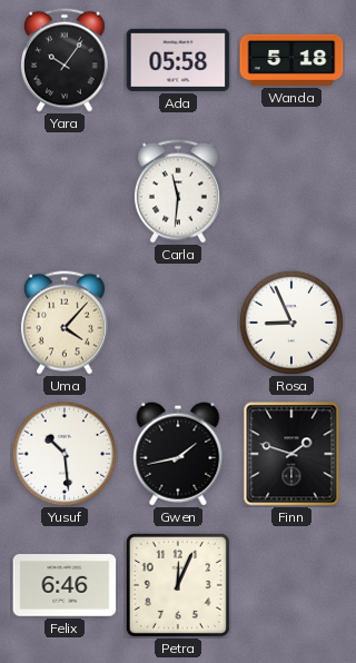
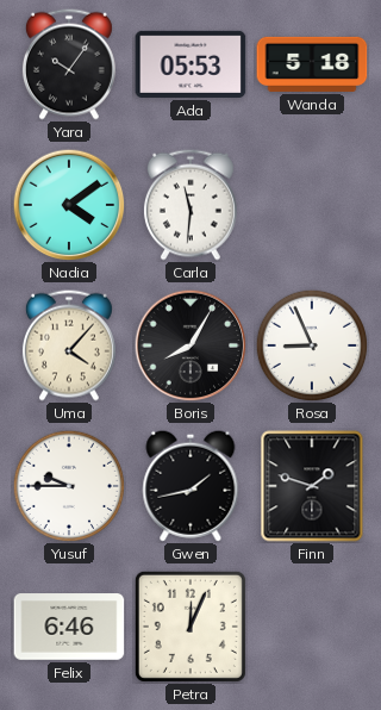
Ada: 05:58 -> 05:53 (190, 64)
Nadia: none -> 4:09 (69, 205)
Boris: none -> 8:05 (190, 345)
Yusuf: 10:29 -> 9:45 (69, 486)
